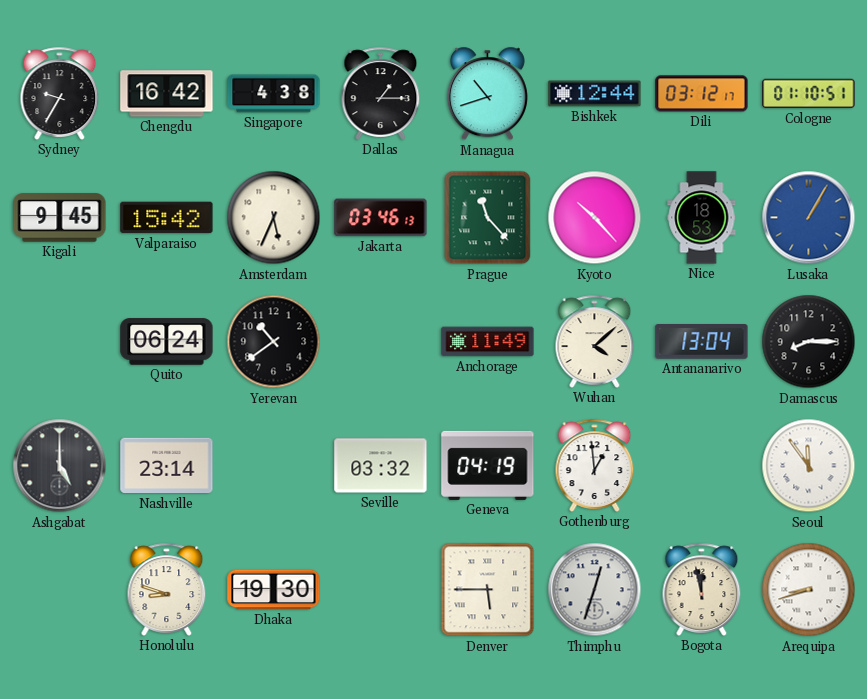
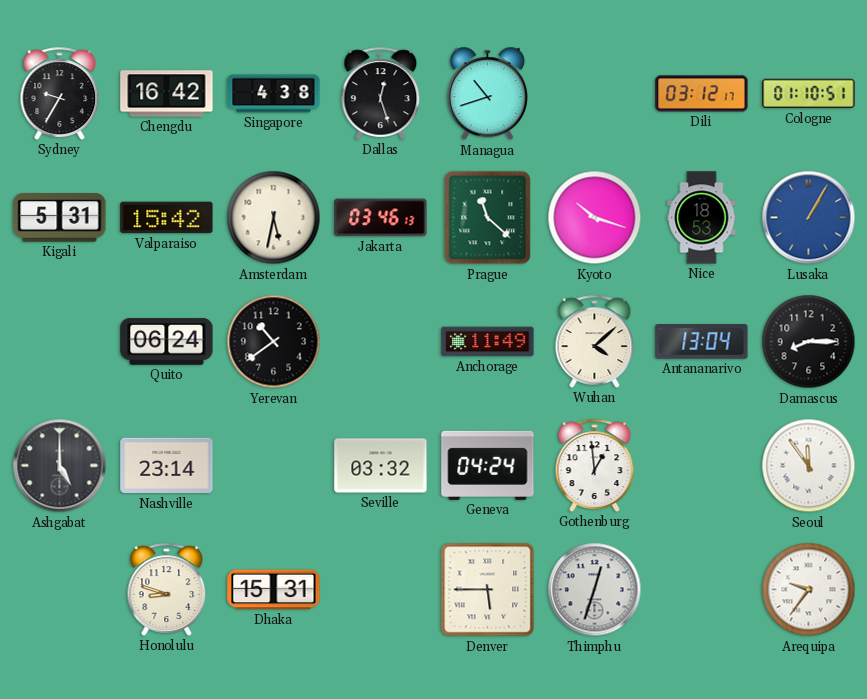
Dallas: 1:15 -> 12:27 (381, 93)
Bishkek: 12:44 -> none (595, 94)
Kigali: 9:45 -> 5:31 (60, 218)
Amsterdam: 5:34 -> 5:32 (274, 218)
Prague: 11:23 -> 11:22 (488, 218)
Kyoto: 10:23 -> 10:18 (595, 218)
Geneva: 04:19 -> 04:24 (488, 465)
Dhaka: 19:30 -> 15:31 (274, 590)
Bogota: 11:58 -> none (702, 589)
Arequipa: 8:42 -> 9:36 (809, 590)
